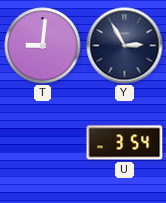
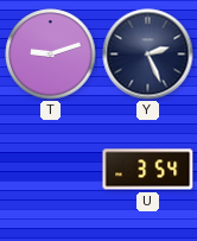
T: 9:01 -> 9:12 (51, 55)
Y: 2:55 -> 2:26 (148, 55)
